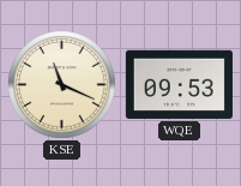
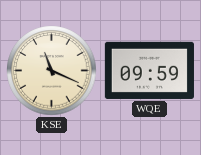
WQE: 09:53 -> 09:59 (149, 70)
